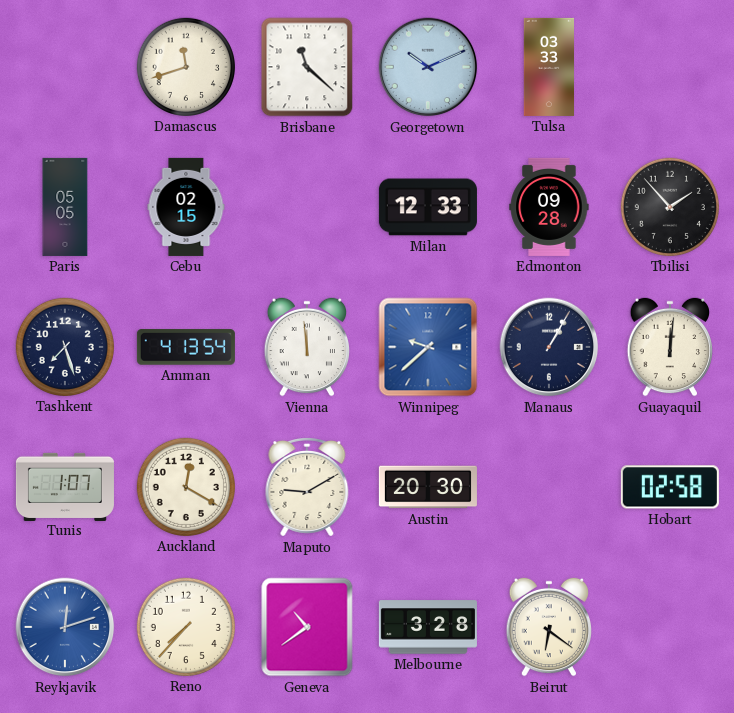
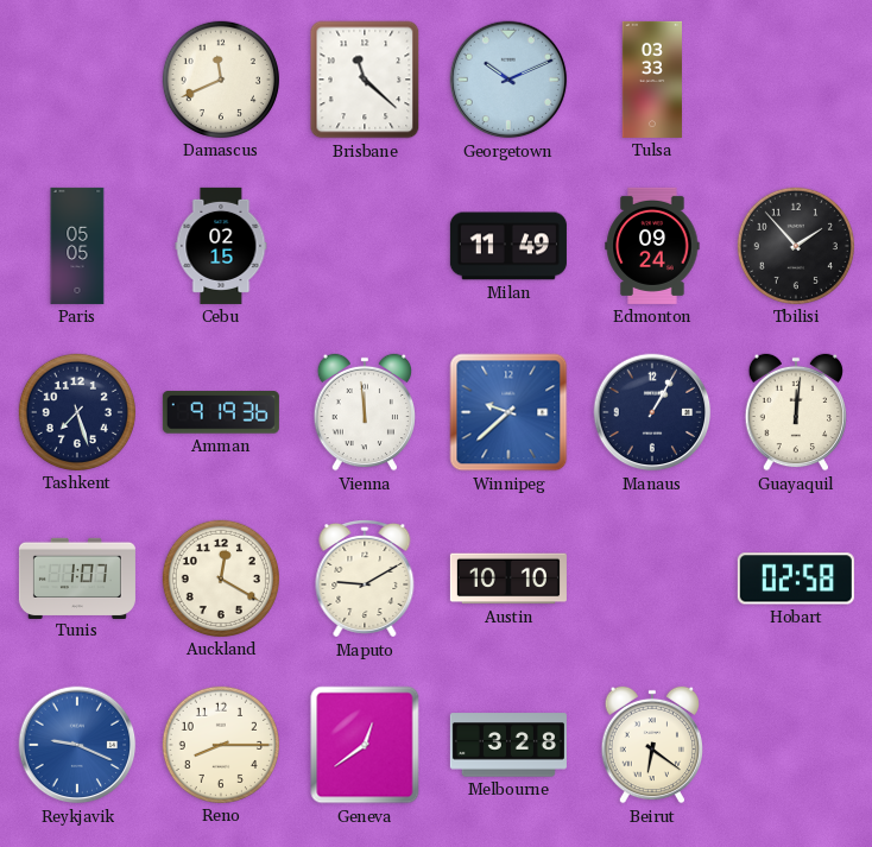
Damascus: 11:42 -> 11:41 (221, 80)
Milan: 12:33 -> 11:49 (508, 246)
Edmonton: 09:28 -> 09:24 (652, 246)
Amman: 4:13 -> 9:19 (221, 412)
Austin: 20:30 -> 10:10 (508, 579)
Reykjavik: 12:12 -> 9:19 (77, 745)
Reno: 7:37 -> 8:15 (221, 745)
Geneva: 10:39 -> 12:39 (365, 745)
